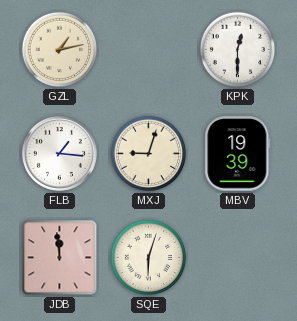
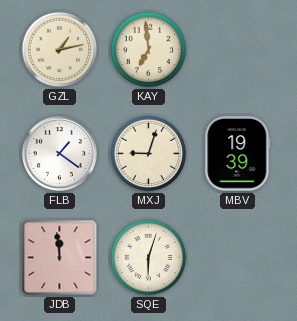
KAY: none -> 6:59 (149, 50)
KPK: 12:30 -> none (238, 50)
FLB: 1:16 -> 1:21 (59, 153)
